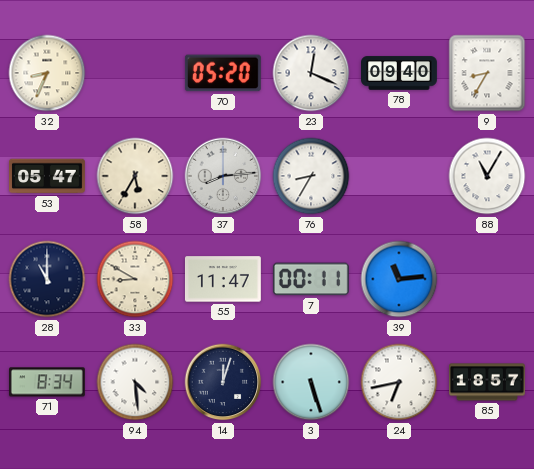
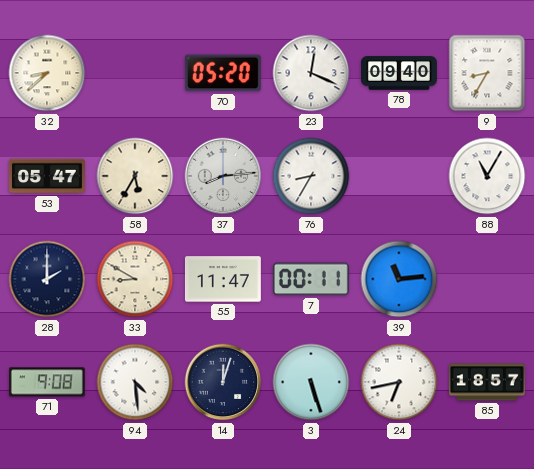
32: 8:34 -> 8:38 (47, 73)
28: 11:00 -> 2:00 (47, 279)
71: 8:34 -> 9:08 (47, 382)
